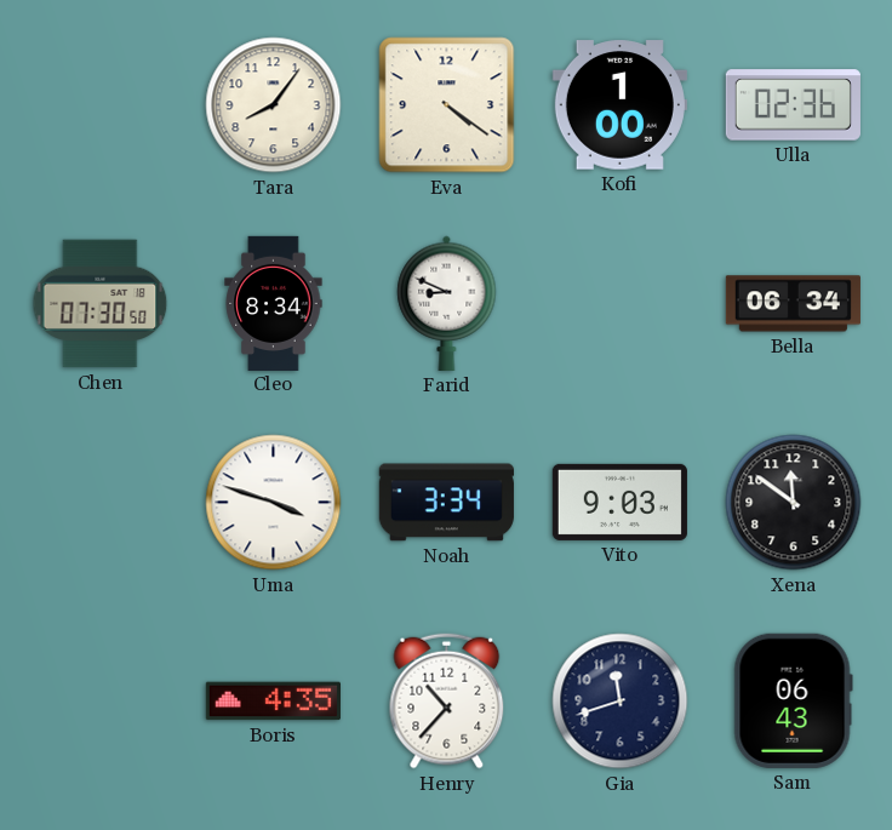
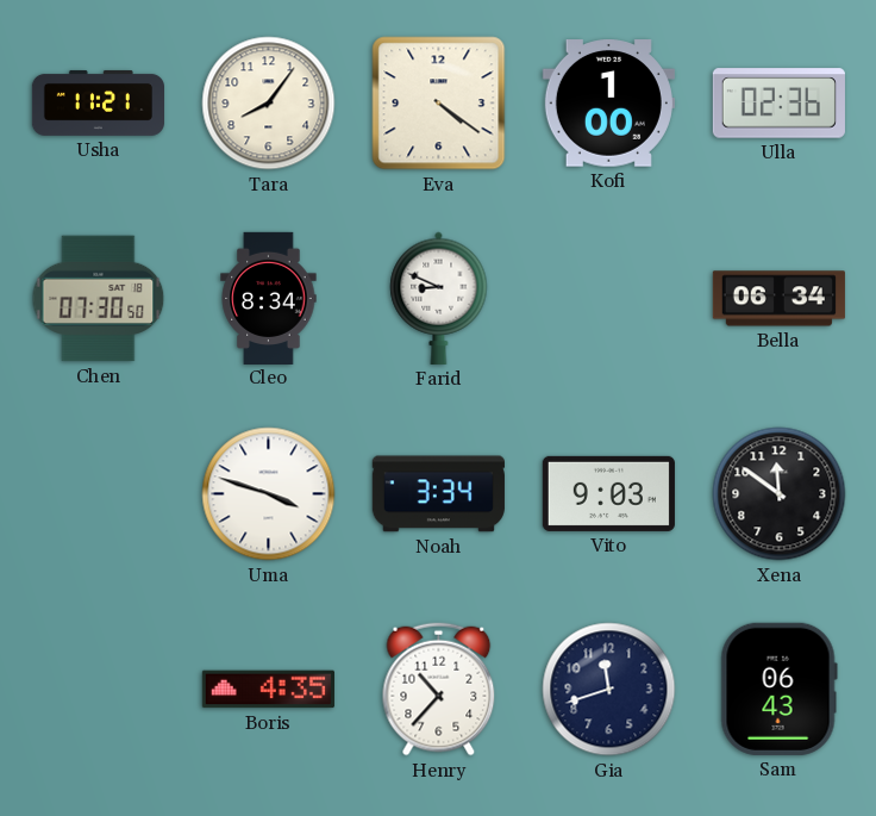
Usha: none -> 11:21 (98, 102)
